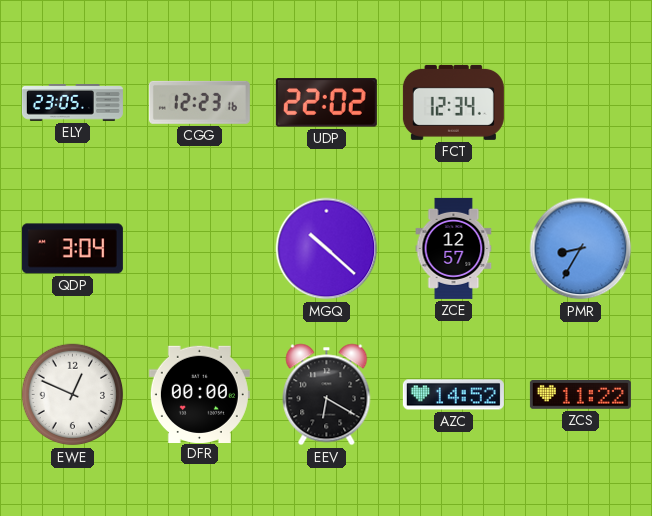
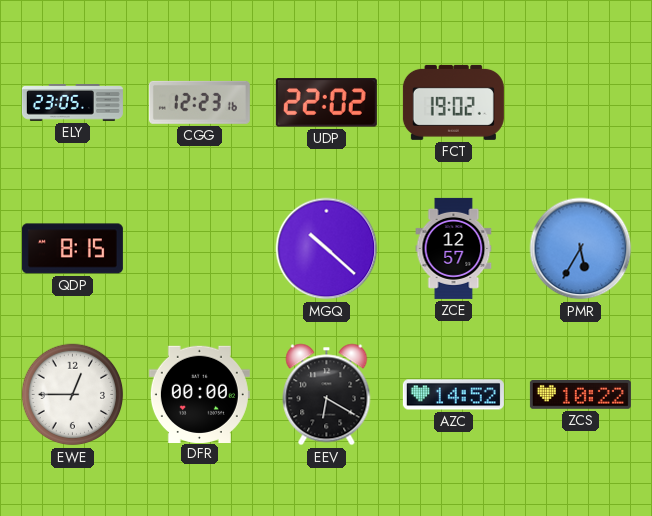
FCT: 12:34 -> 19:02 (453, 102)
QDP: 3:04 -> 8:15 (72, 249)
PMR: 8:35 -> 5:35 (581, 249)
EWE: 12:49 -> 12:45 (73, 395)
ZCS: 11:22 -> 10:22 (580, 395)
